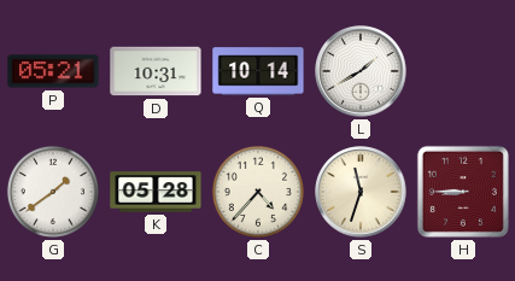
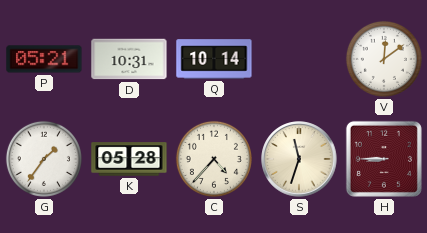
L: 1:40 -> none (361, 71)
V: none -> 12:09 (384, 59)
G: 1:39 -> 1:36 (44, 159)
